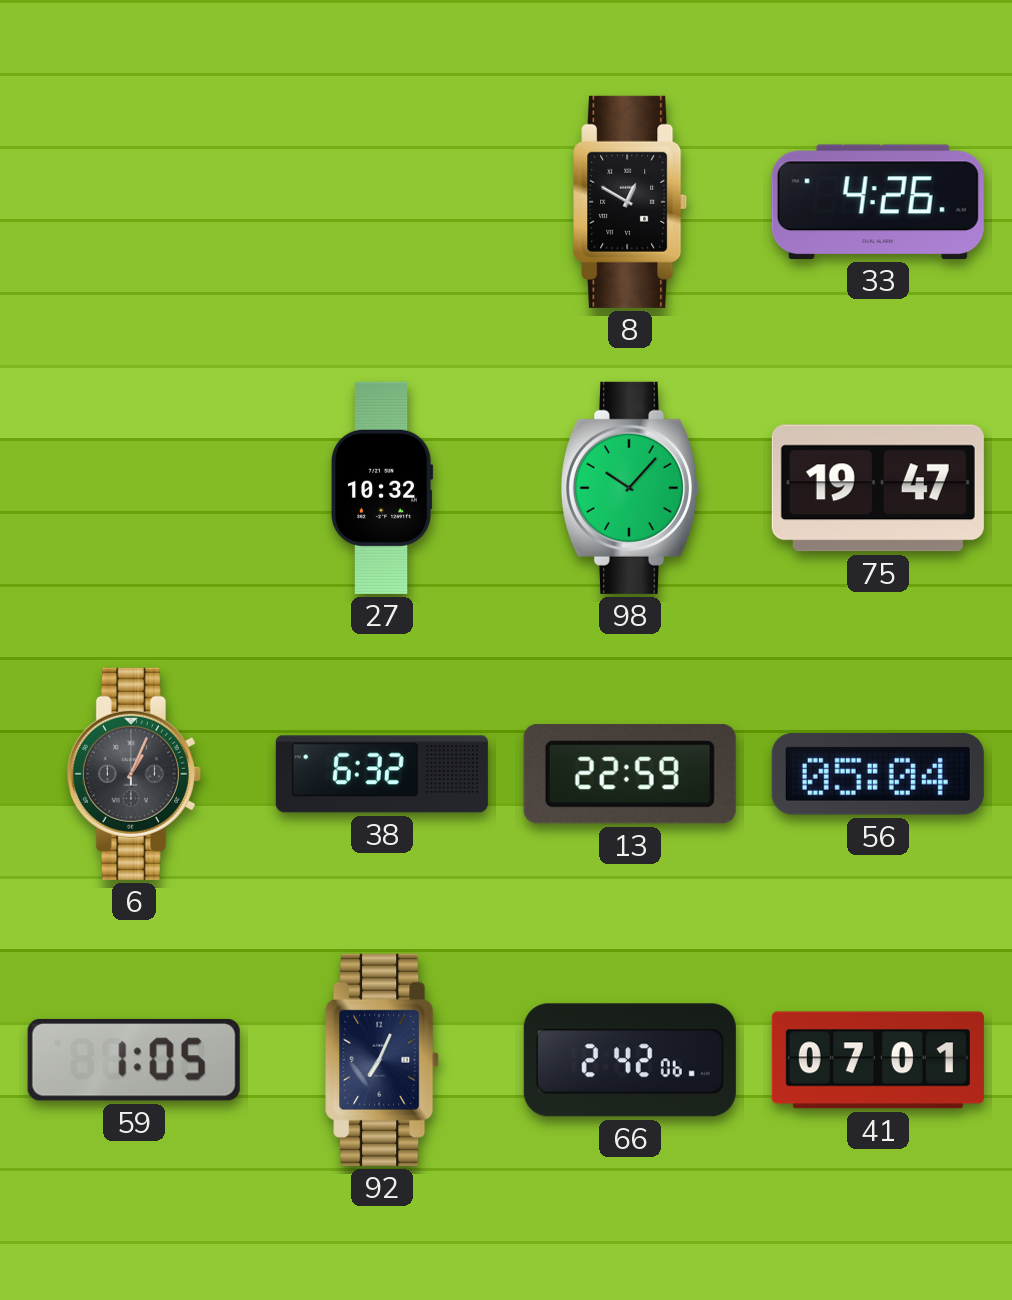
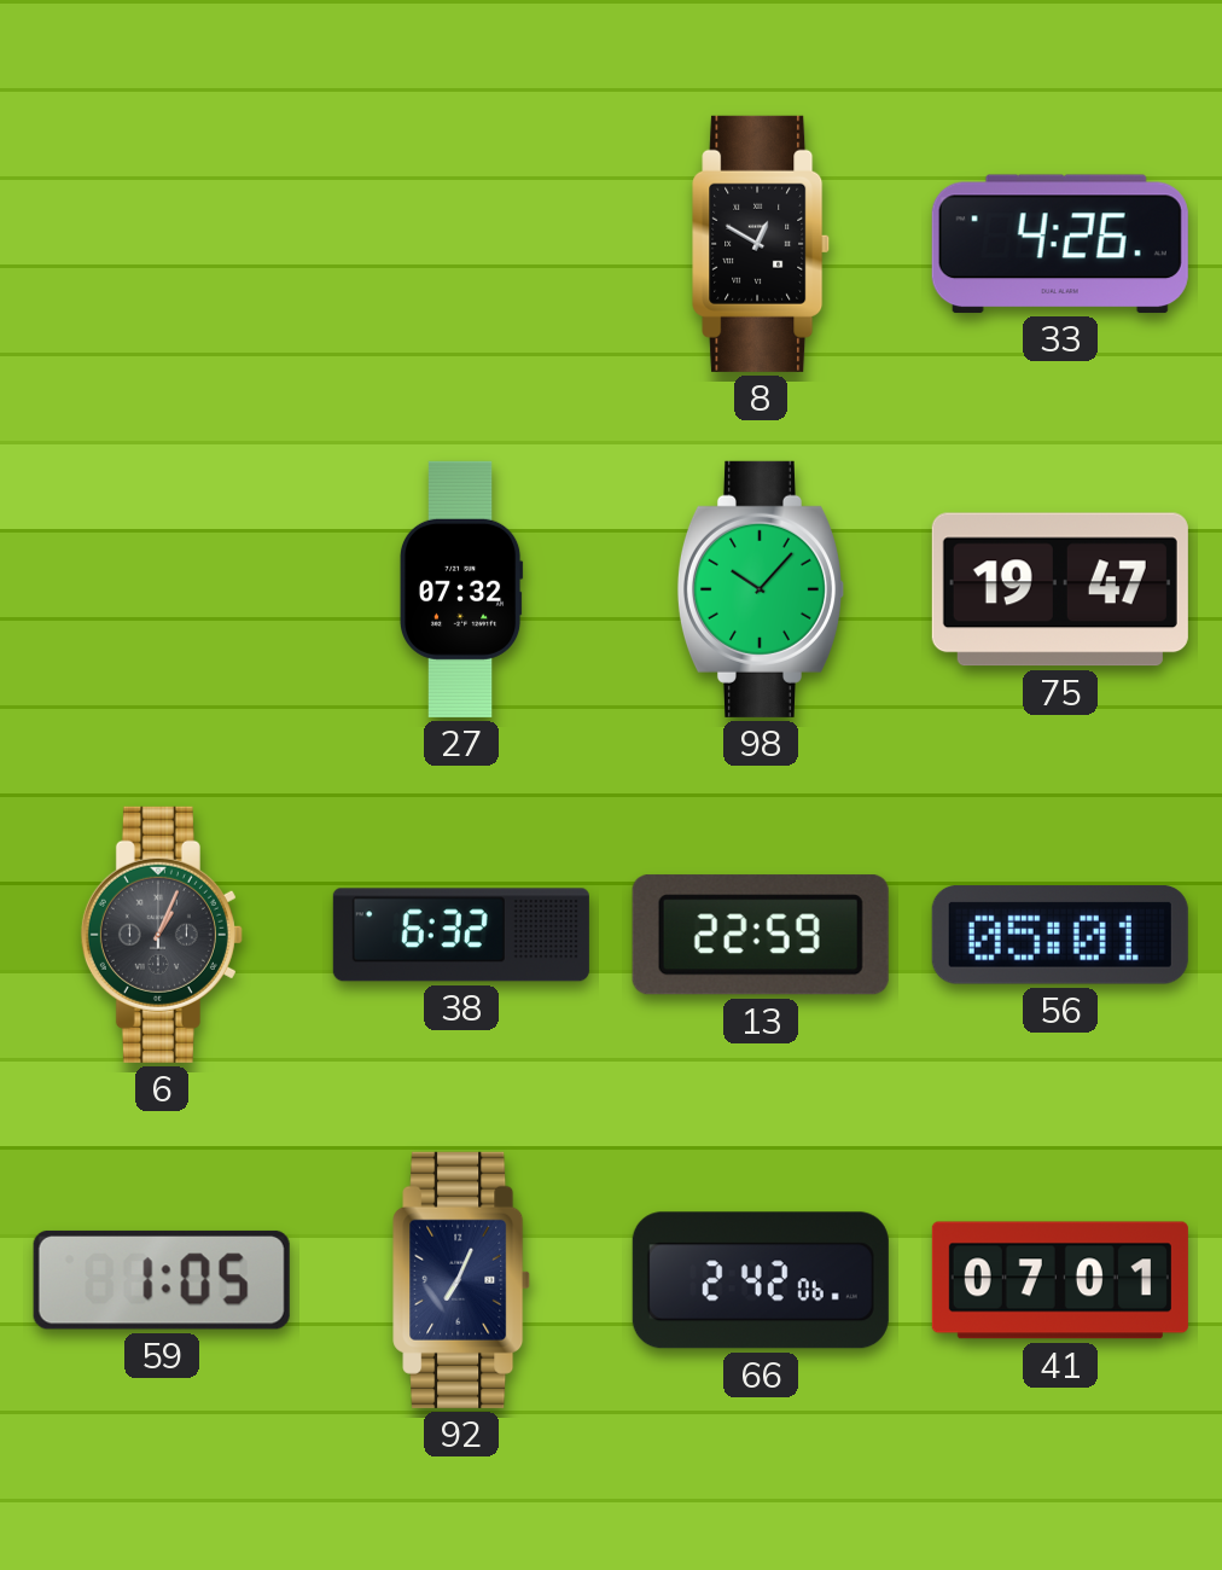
27: 10:32 -> 07:32 (461, 589)
56: 05:04 -> 05:01 (1060, 936)
